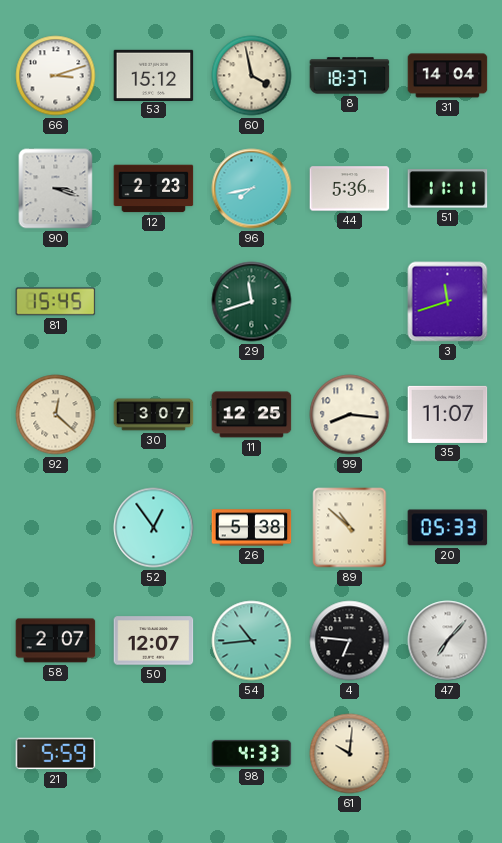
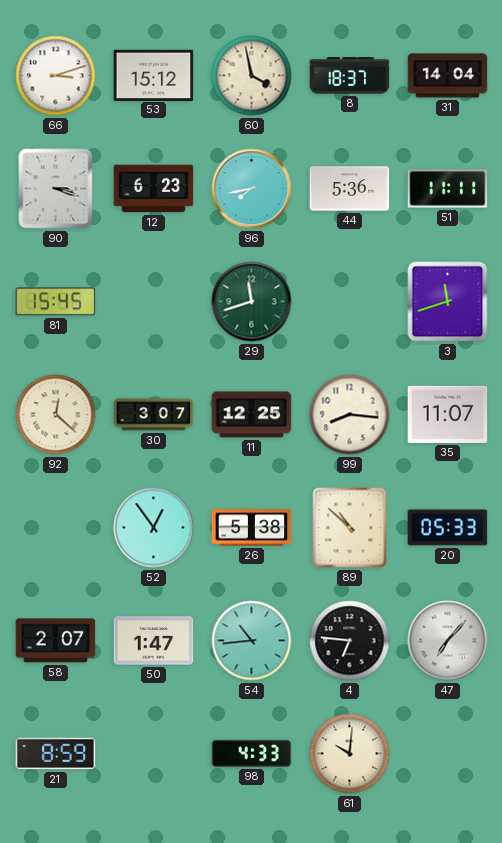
12: 2:23 -> 6:23 (154, 189)
50: 12:07 -> 1:47 (154, 641)
21: 5:59 -> 8:59 (56, 754)
